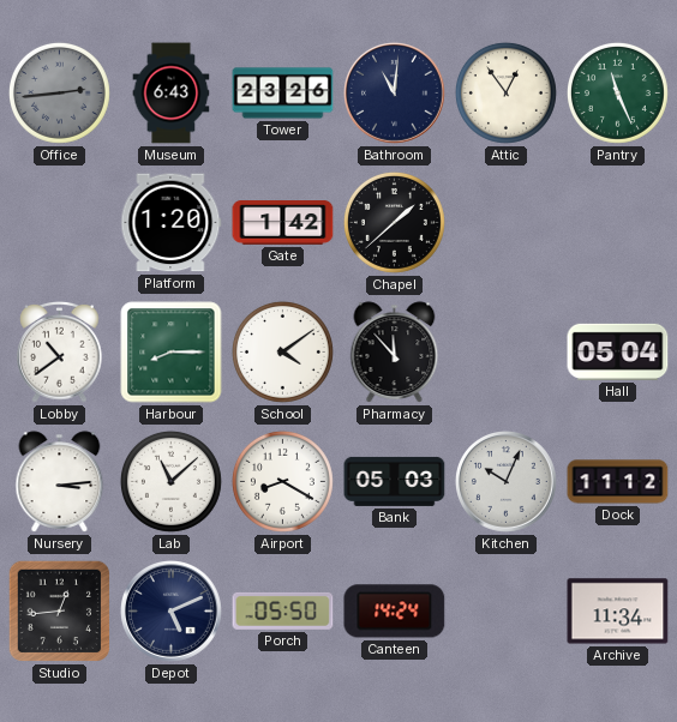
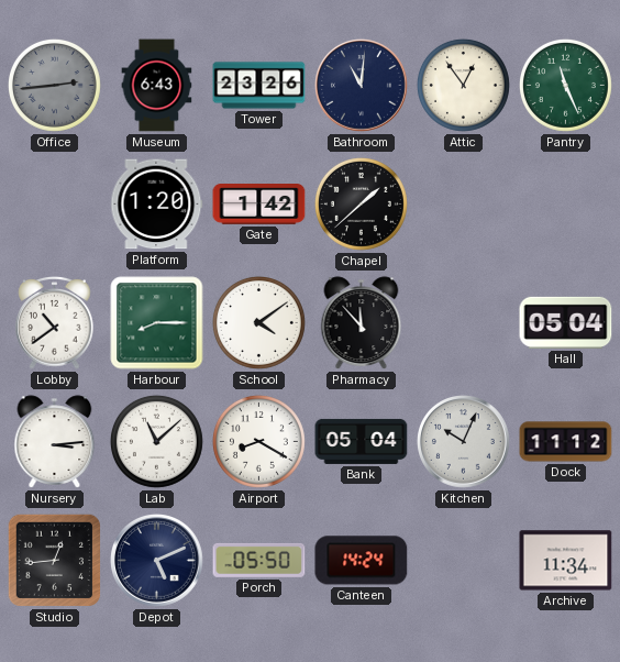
Bank: 05:03 -> 05:04 (362, 441)
